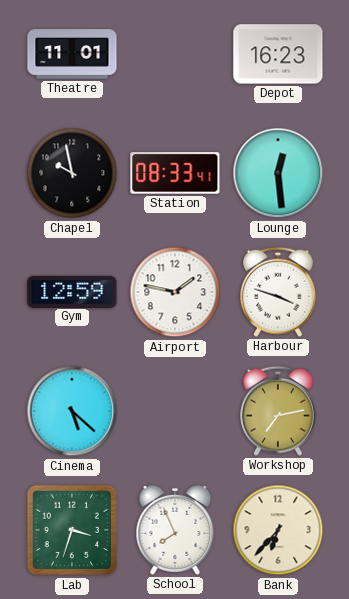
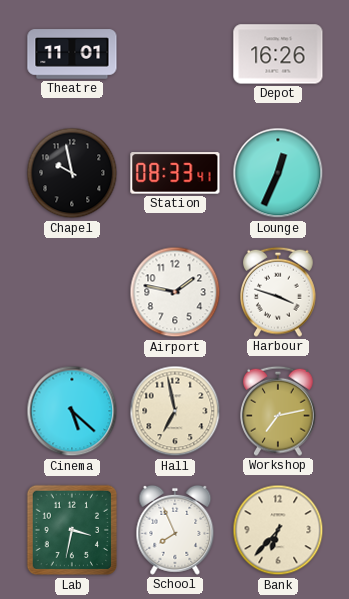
Depot: 16:23 -> 16:26 (278, 54)
Lounge: 12:29 -> 12:34 (278, 173)
Gym: 12:59 -> none (72, 291)
Hall: none -> 6:58 (175, 411)
Lab: 3:33 -> 3:32 (72, 530)
